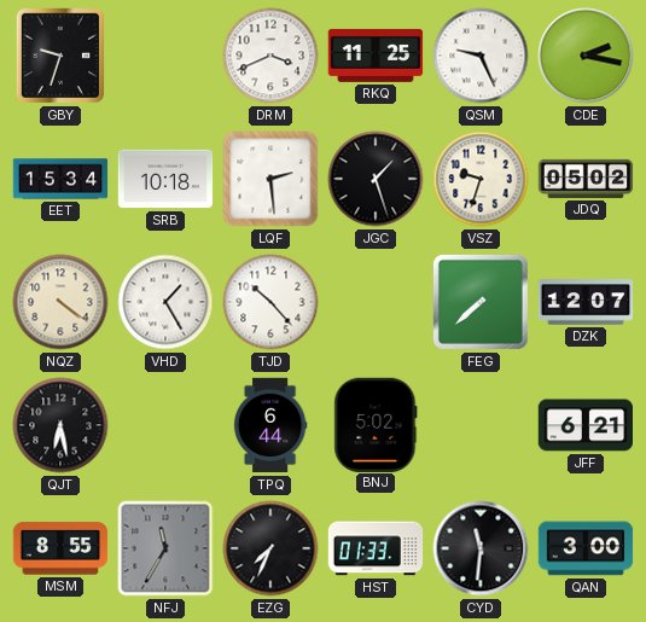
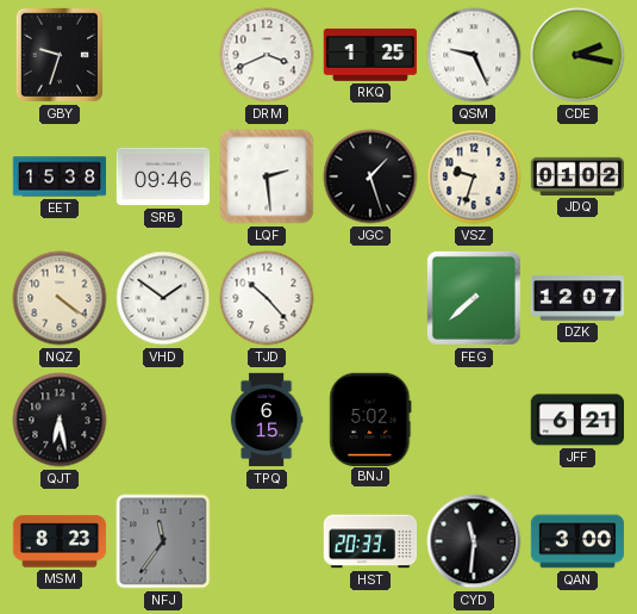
RKQ: 11:25 -> 1:25 (370, 55)
EET: 15:34 -> 15:38 (60, 176)
SRB: 10:18 -> 09:46 (163, 176)
JDQ: 05:02 -> 01:02 (577, 176)
VHD: 1:25 -> 1:51 (163, 298)
TPQ: 6:44 -> 6:15 (267, 420)
MSM: 8:55 -> 8:23 (60, 541)
NFJ: 11:35 -> 11:36 (163, 541)
EZG: 7:34 -> none (270, 548)
HST: 01:33 -> 20:33 (370, 541)
